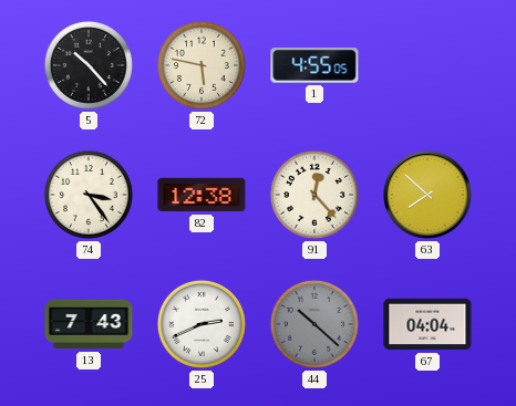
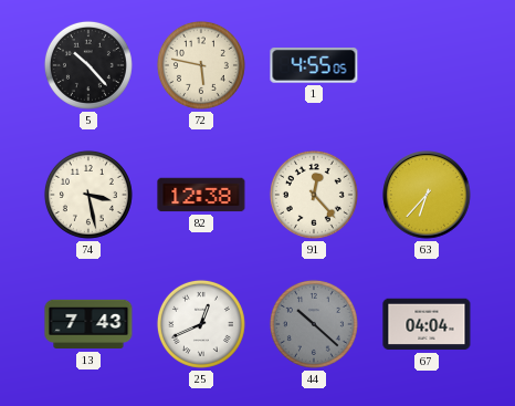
74: 3:24 -> 3:28 (88, 195)
63: 7:52 -> 6:37 (427, 195)
25: 2:41 -> 12:41 (201, 324)
